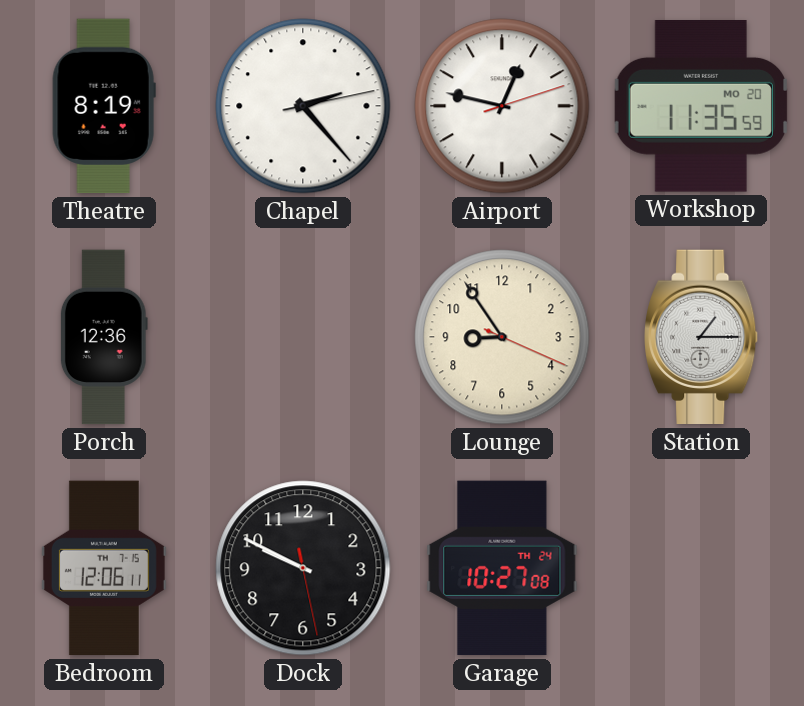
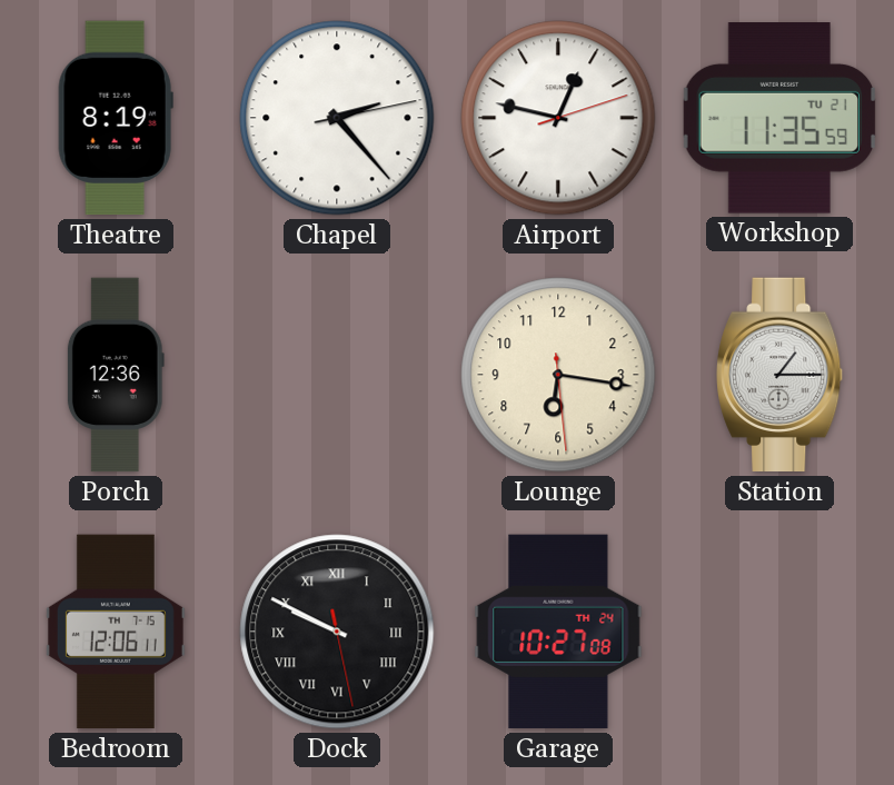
Workshop date: MO 20 -> TU 21 (779, 119)
Lounge: 8:54 -> 6:16 (558, 375)
Dock numerals: Arabic -> Roman (337, 632)
